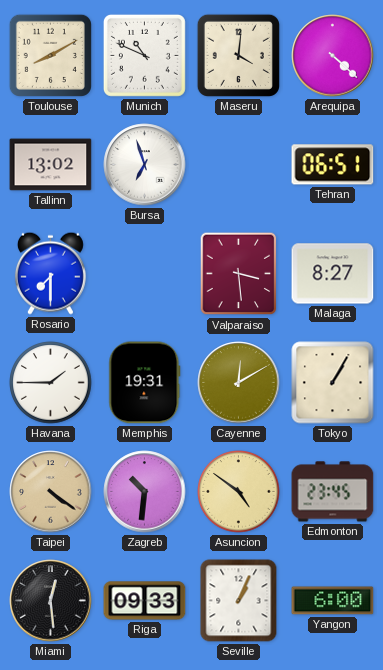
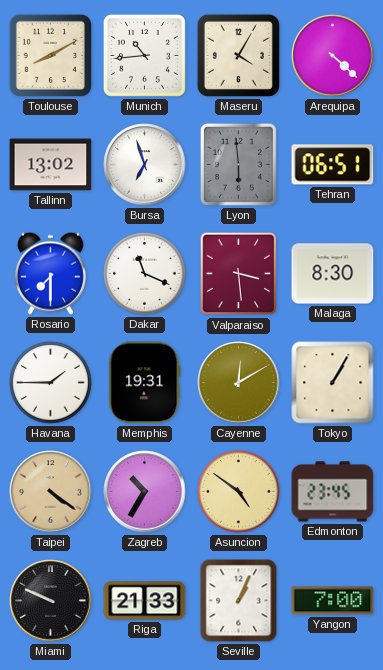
Munich: 10:49 -> 10:44 (144, 55)
Maseru: 4:01 -> 4:05 (238, 55)
Lyon: none -> 5:59 (238, 164)
Dakar: none -> 11:19 (145, 274)
Malaga: 8:27 -> 8:30 (333, 274)
Zagreb: 10:31 -> 10:35 (145, 492)
Miami: 12:29 -> 9:49 (51, 601)
Riga: 09:33 -> 21:33 (145, 601)
Yangon: 6:00 -> 7:00 (333, 601)
